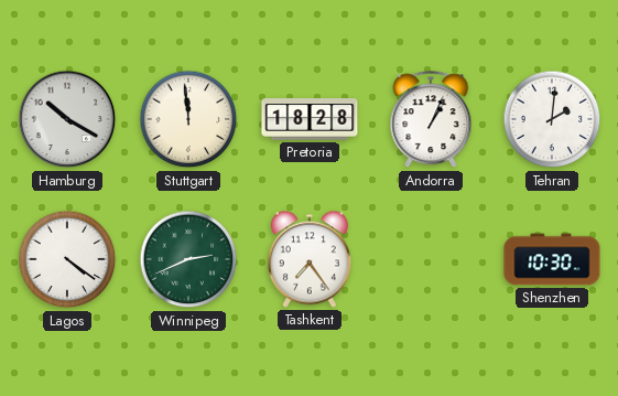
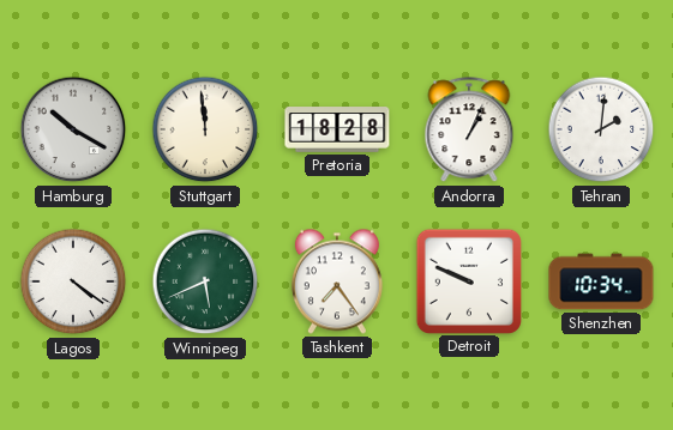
Winnipeg: 2:41 -> 5:41 (205, 281)
Detroit: none -> 9:49 (468, 280)
Shenzhen: 10:30 -> 10:34 (601, 281)
